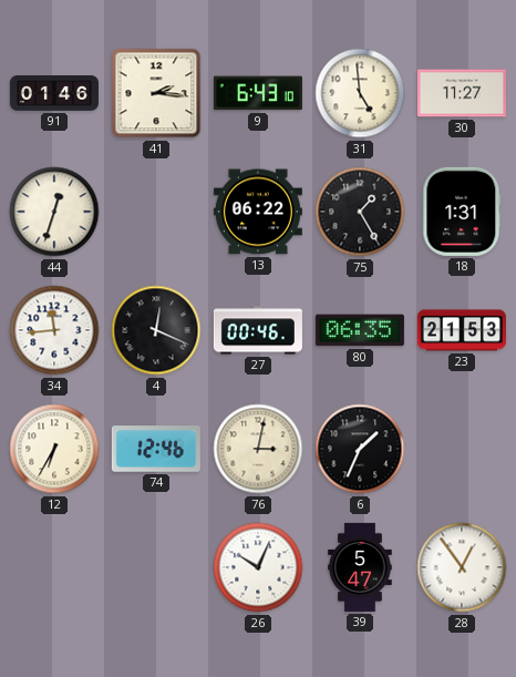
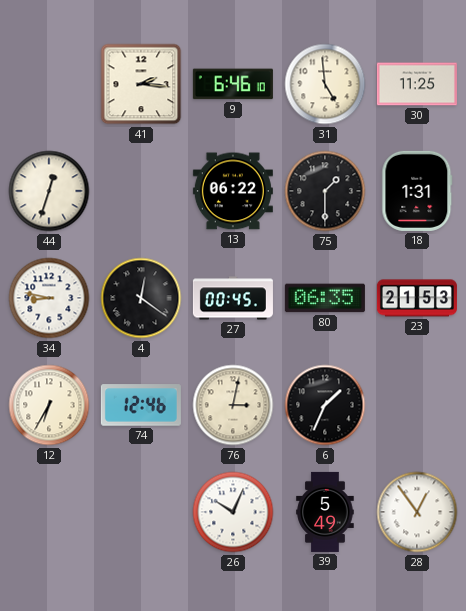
91: 01:46 -> none (54, 94)
9: 6:43 -> 6:46 (233, 84)
30: 11:27 -> 11:25 (417, 84)
75: 1:25 -> 1:30 (325, 191)
34: 11:44 -> 8:47 (49, 298)
4: 12:19 -> 12:21 (141, 298)
27: 00:46 -> 00:45 (233, 298)
39: 5:47 -> 5:49 (325, 512)
